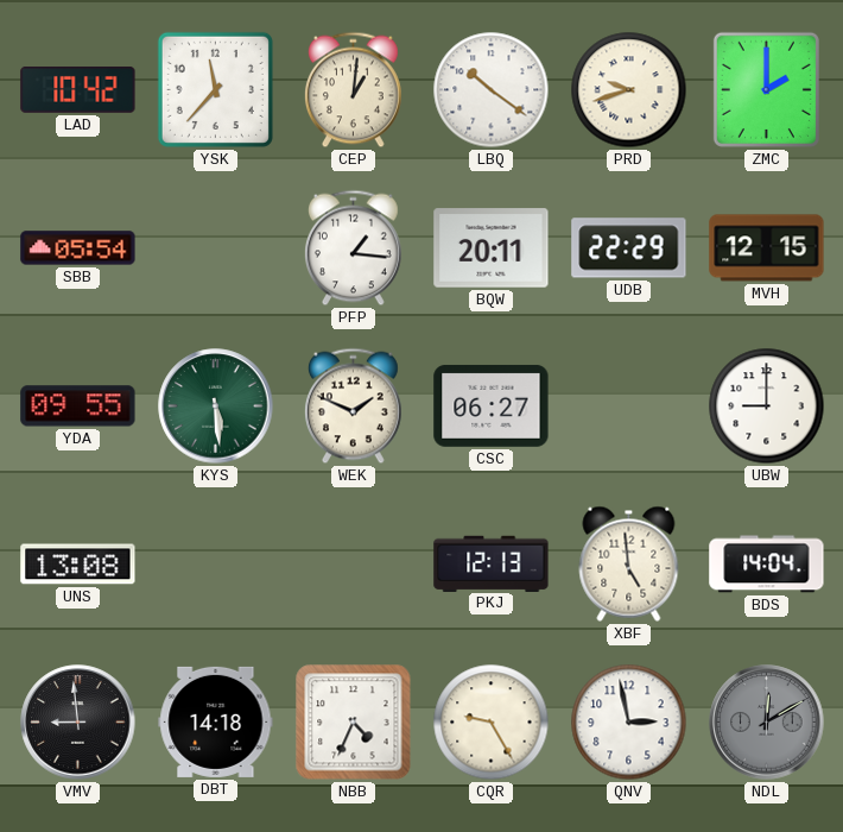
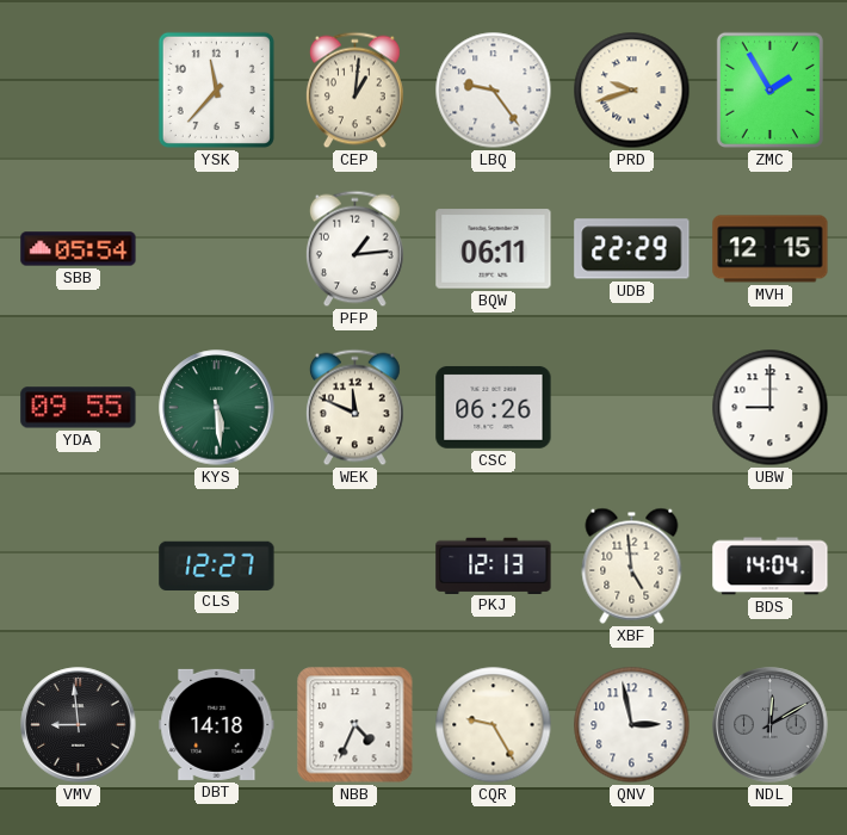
LAD: 10:42 -> none (78, 89)
LBQ: 10:21 -> 9:24 (494, 91)
ZMC: 2:00 -> 1:55 (769, 89)
PFP: 1:16 -> 1:14 (354, 249)
BQW: 20:11 -> 06:11 (494, 249)
WEK: 1:49 -> 11:49 (354, 408)
CSC: 06:27 -> 06:26 (494, 407)
UNS: 13:08 -> none (78, 565)
CLS: none -> 12:27 (217, 565)
